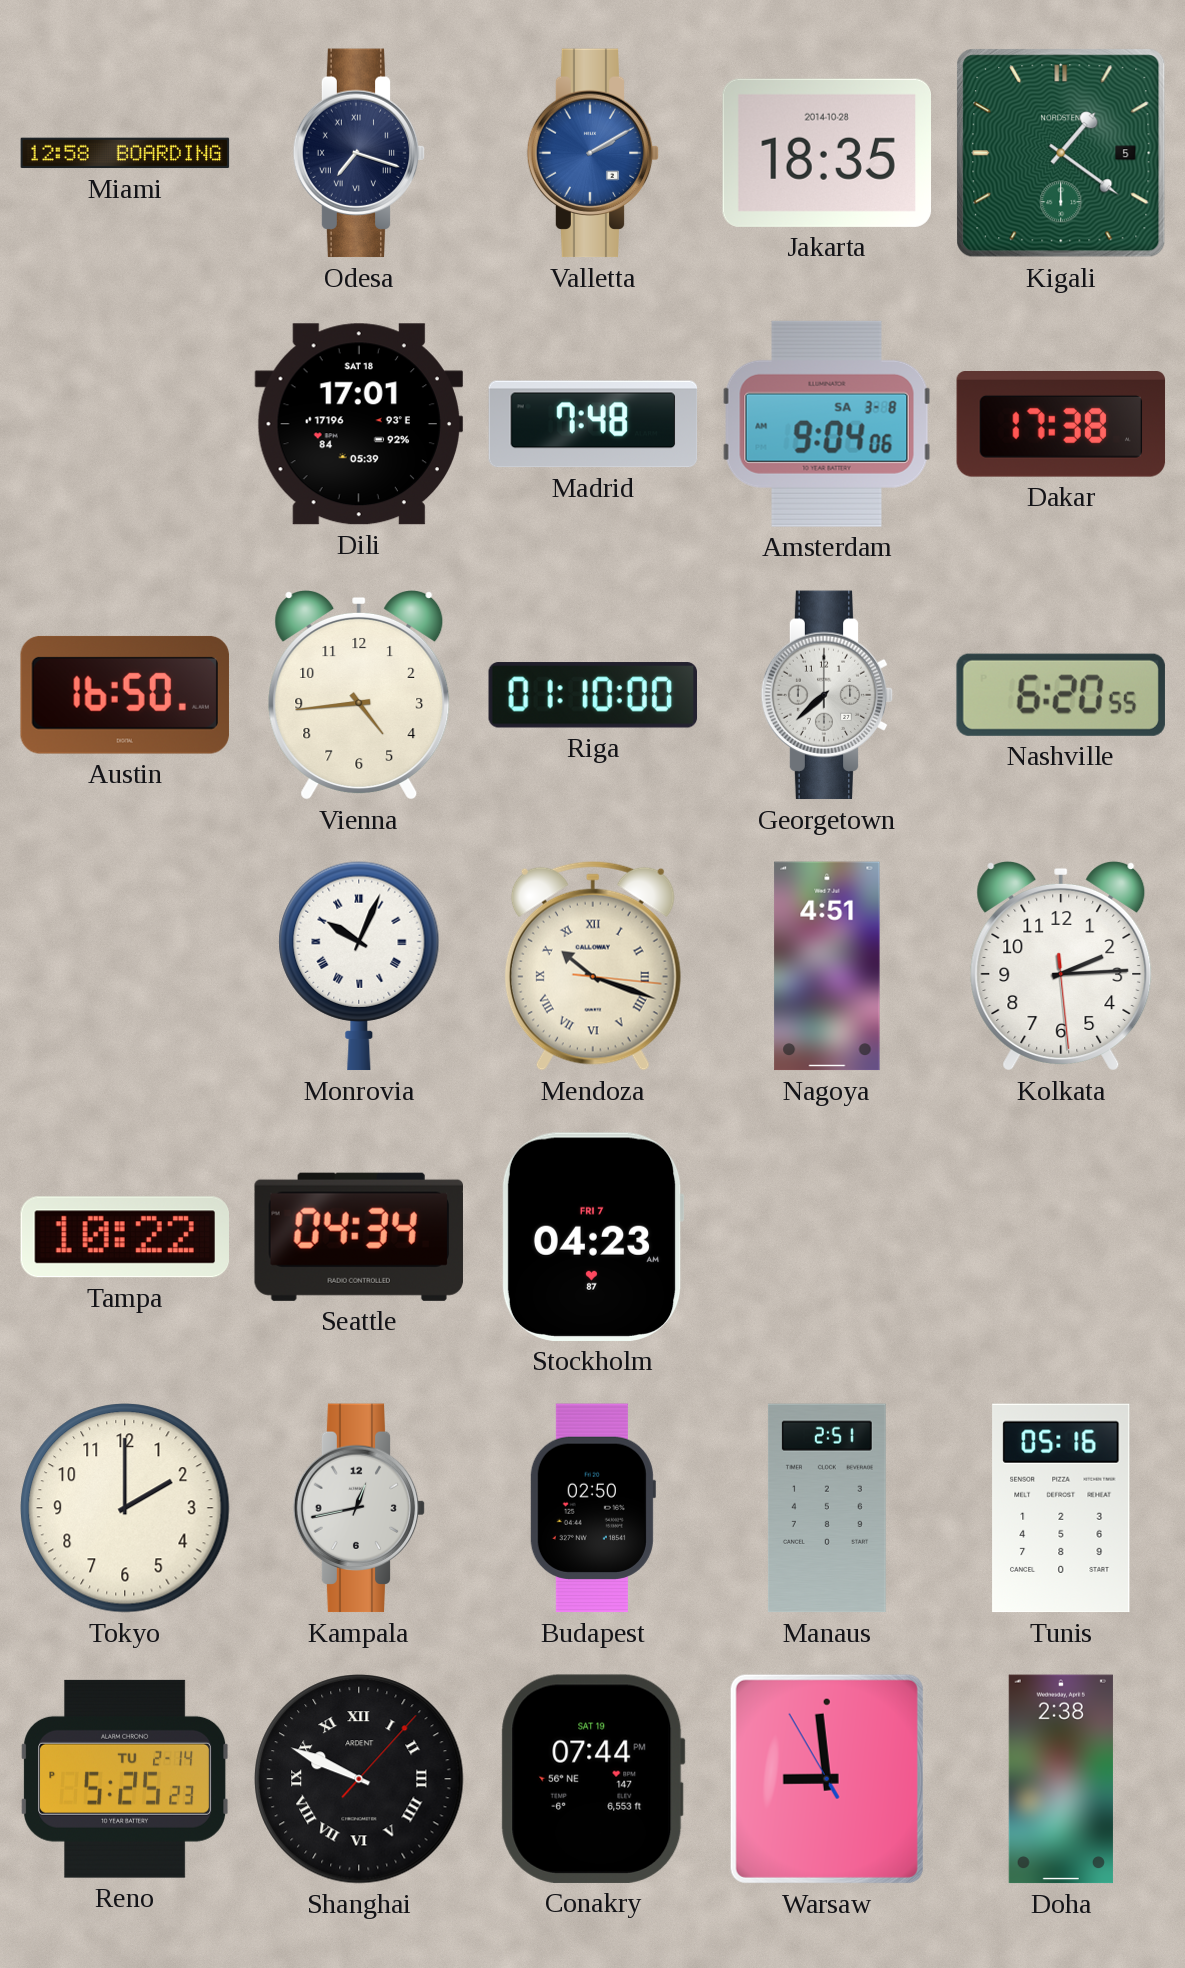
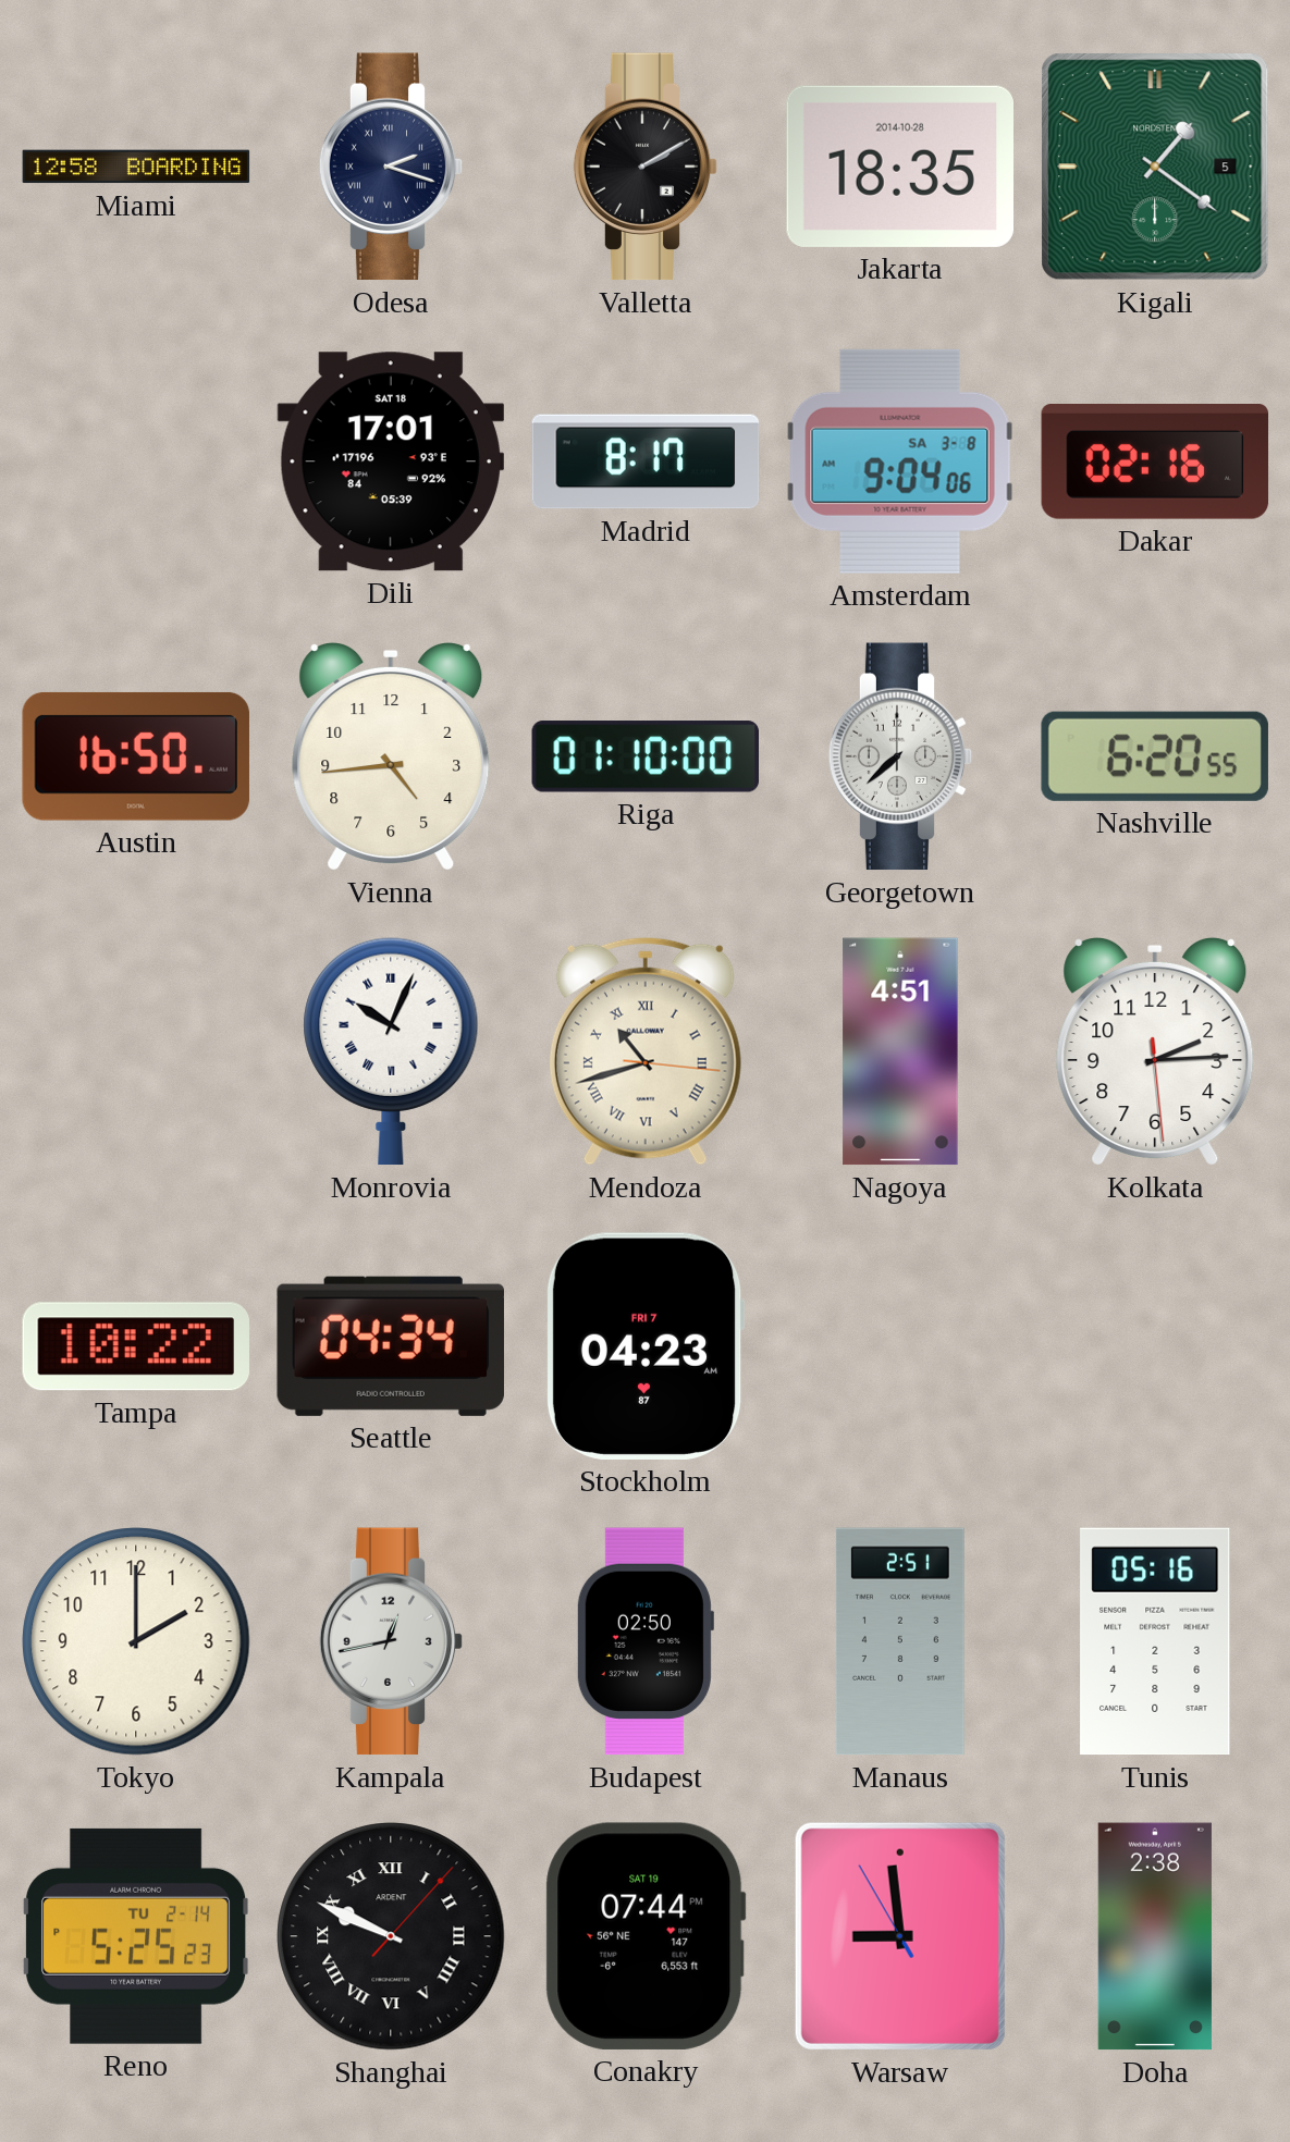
Odesa: 7:18 -> 2:18 (391, 167)
Valletta dial: blue -> black (646, 167)
Madrid: 7:48 -> 8:17 (646, 461)
Dakar: 17:38 -> 02:16 (1155, 461)
Mendoza: 10:18 -> 10:42 (646, 1051)
